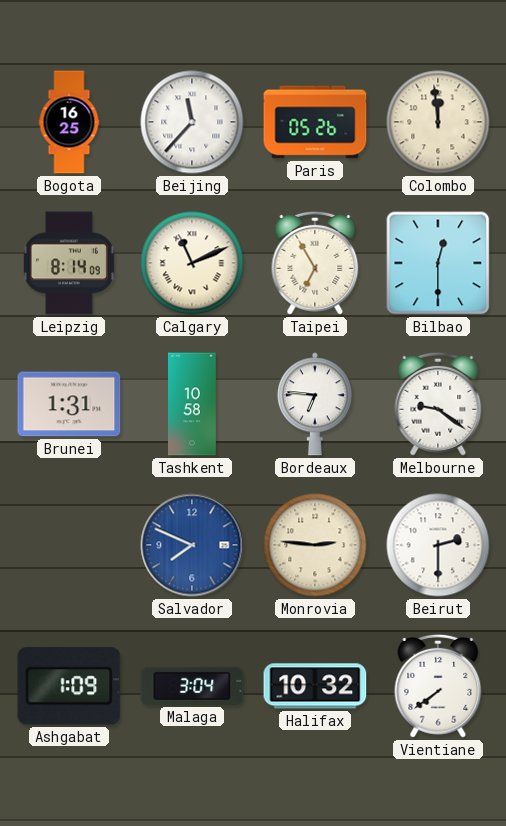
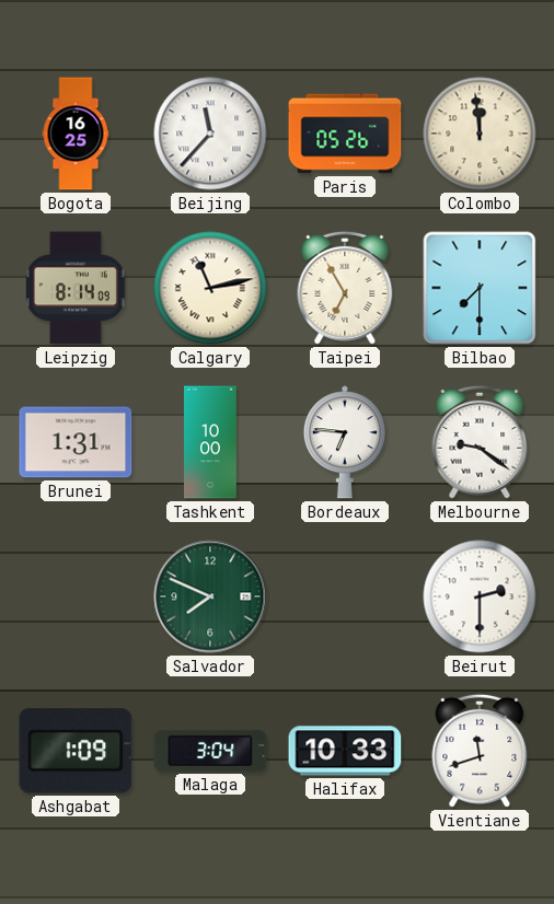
Calgary: 11:11 -> 11:13 (210, 288)
Bilbao: 12:30 -> 7:30 (480, 288)
Tashkent: 10:58 -> 10:00 (211, 442)
Salvador dial: blue -> green (210, 596)
Monrovia: 2:46 -> none (315, 545)
Halifax: 10:32 -> 10:33 (345, 751)
Vientiane: 7:39 -> 11:42 (480, 751)
